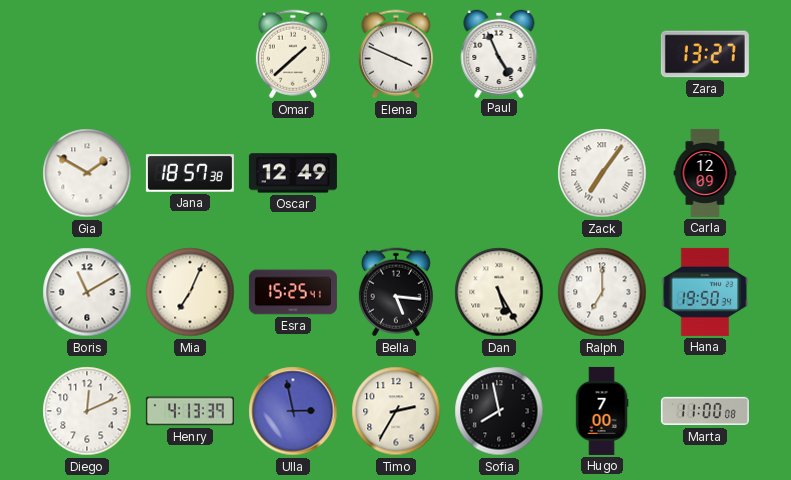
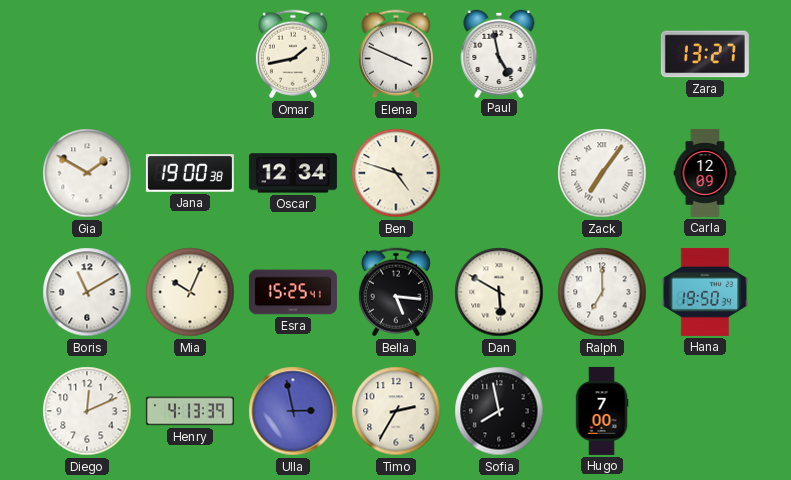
Omar: 1:38 -> 1:43 (293, 54)
Paul: 4:56 -> 4:58 (499, 53)
Jana: 18:57 -> 19:00 (190, 173)
Oscar: 12:49 -> 12:34 (293, 173)
Ben: none -> 4:48 (396, 173)
Mia: 7:04 -> 10:04 (190, 292)
Dan: 5:25 -> 5:50 (499, 292)
Marta: 11:00 -> none (705, 411)
